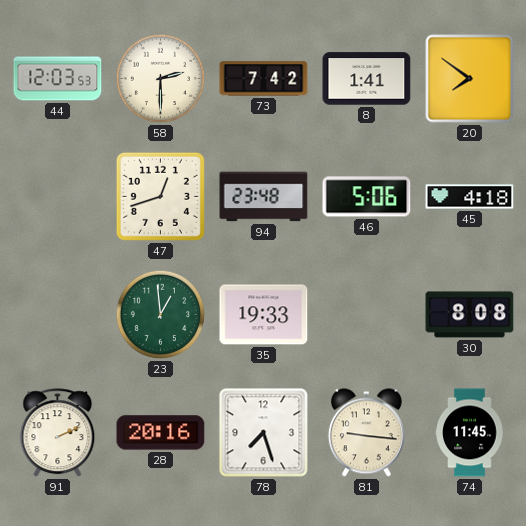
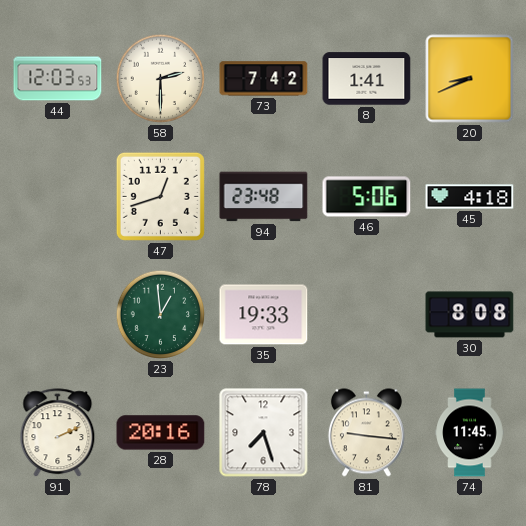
20: 7:51 -> 8:41 (470, 79)
